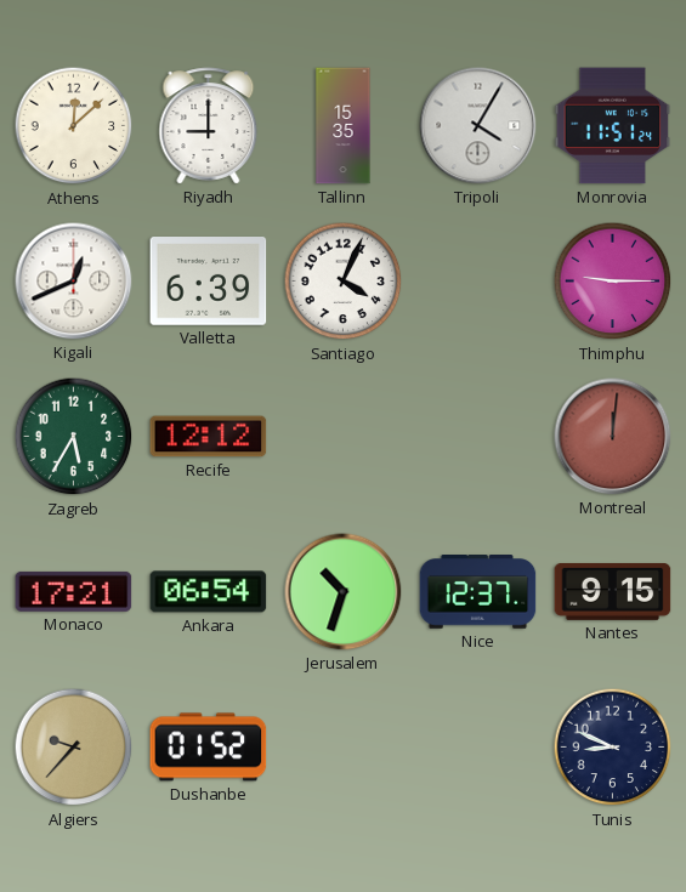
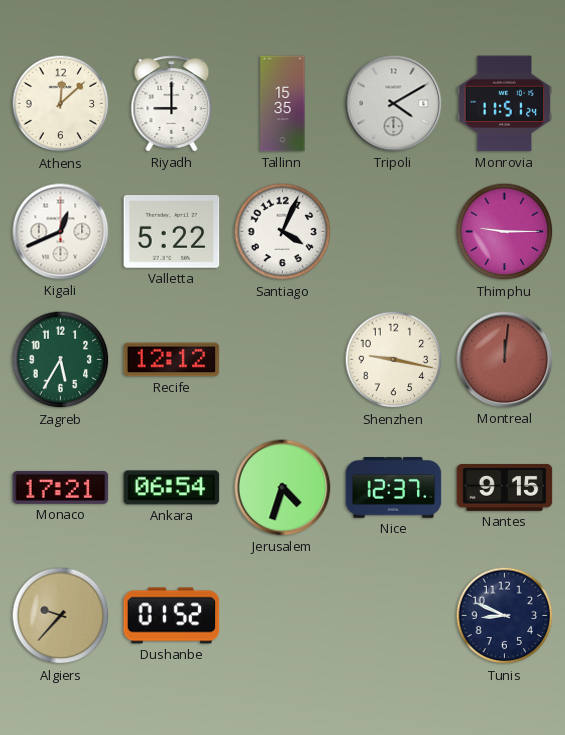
Tripoli: 4:05 -> 4:10 (394, 104)
Valletta: 6:39 -> 5:22 (172, 232)
Shenzhen: none -> 9:17 (394, 360)
Jerusalem: 10:33 -> 4:33 (283, 488)
